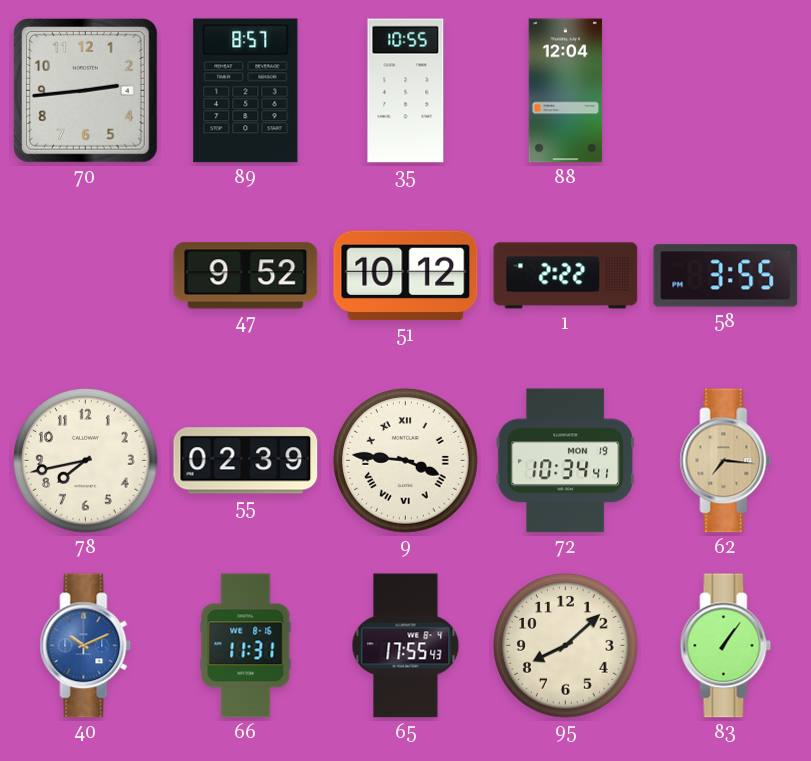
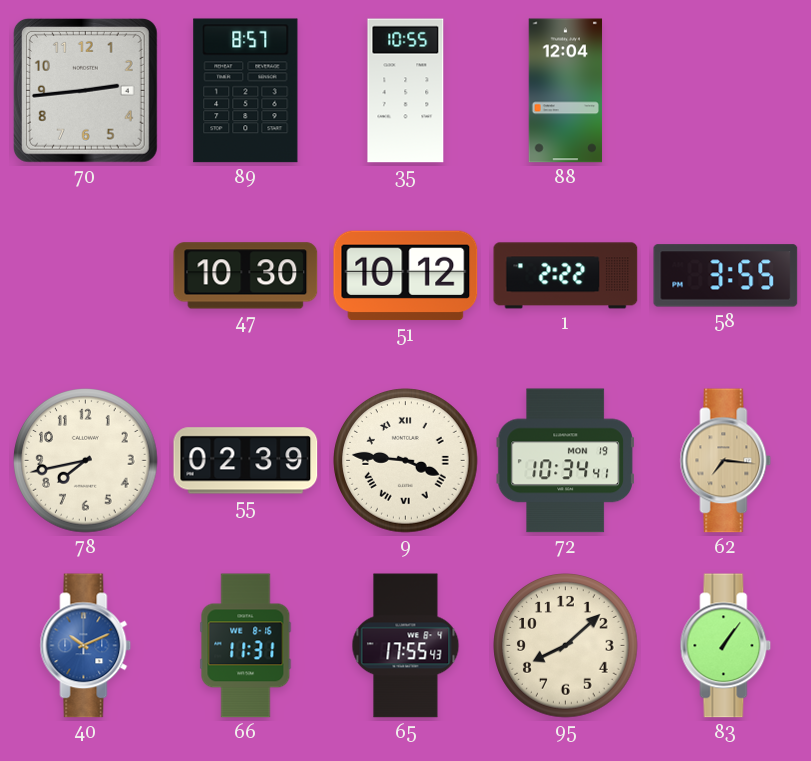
47: 9:52 -> 10:30 (246, 276)
